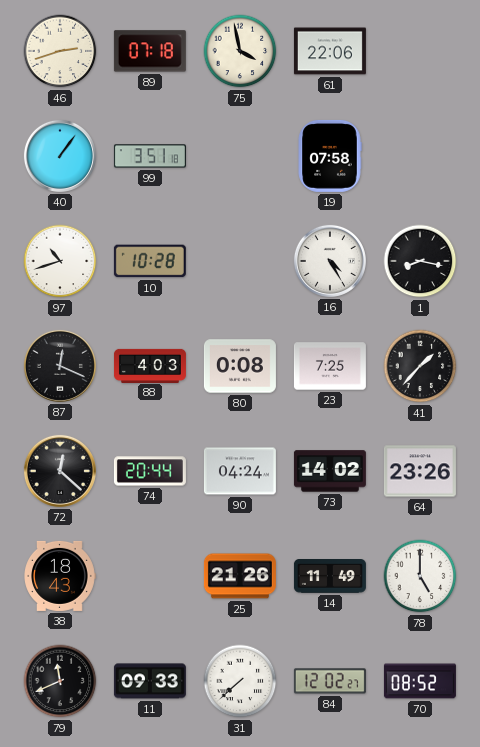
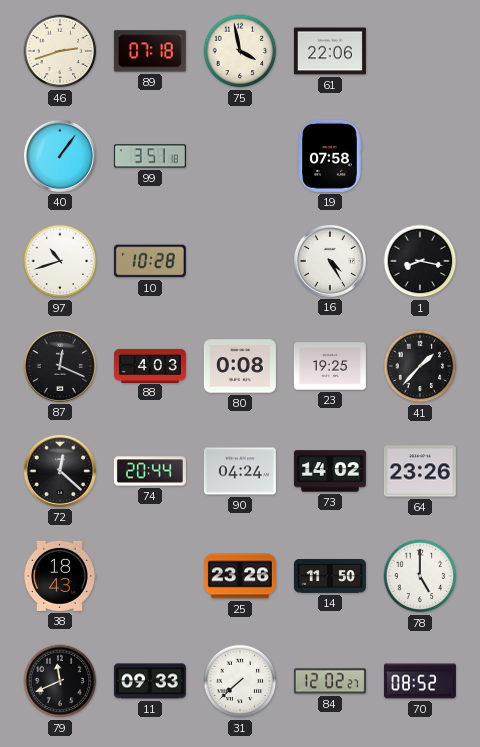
23: 7:25 -> 19:25 (330, 366)
25: 21:26 -> 23:26 (240, 576)
14: 11:49 -> 11:50 (330, 577)
